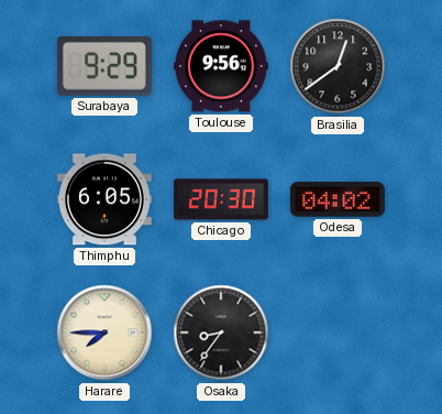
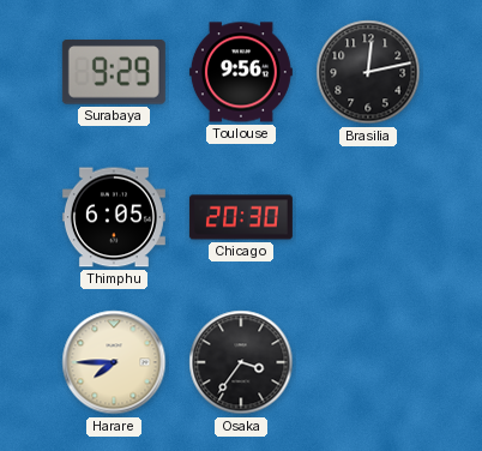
Brasilia: 12:39 -> 12:13 (368, 72)
Odesa: 04:02 -> none (338, 199)
Osaka: 8:36 -> 3:36 (241, 362)
